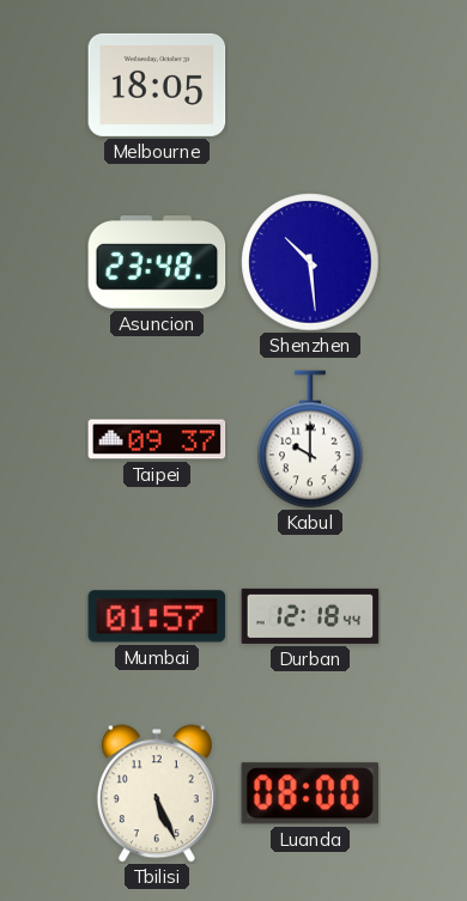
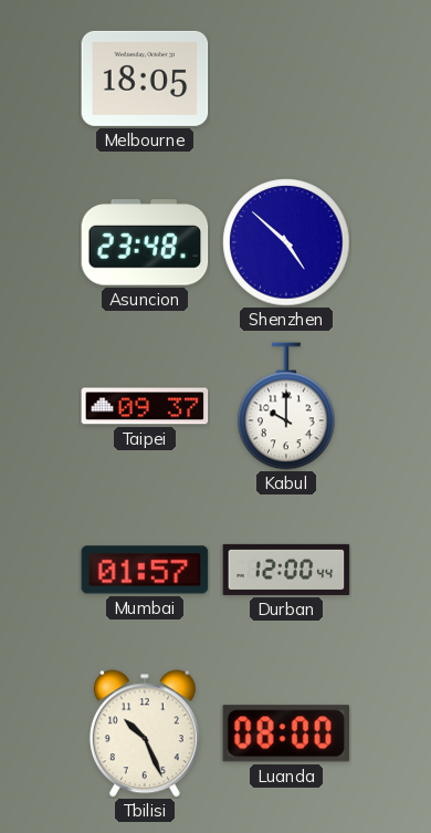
Shenzhen: 10:29 -> 4:52 (286, 242)
Durban: 12:18 -> 12:00 (286, 570)
Tbilisi: 5:26 -> 10:26 (145, 733)
